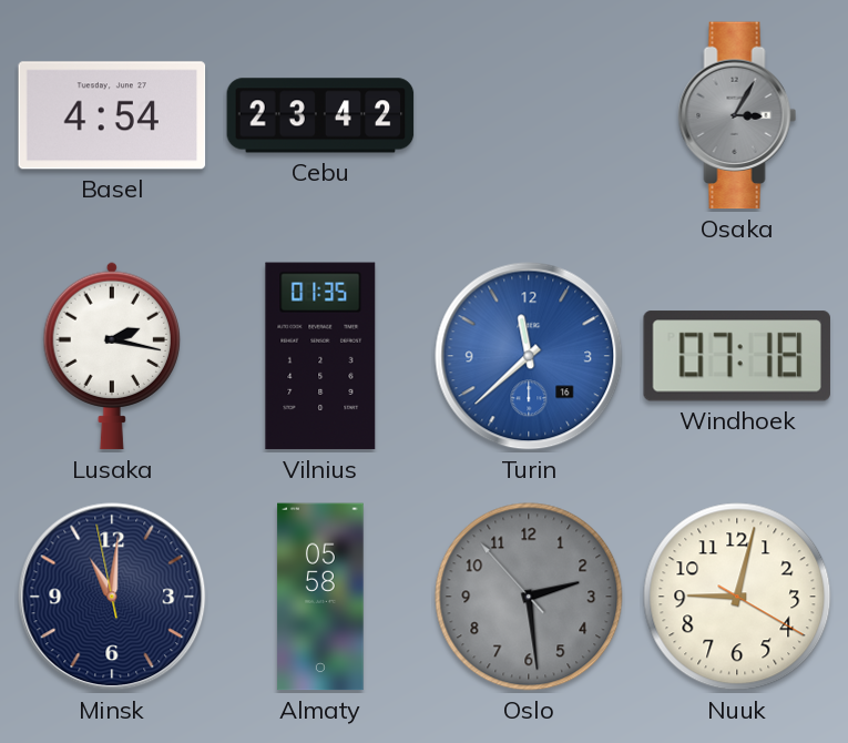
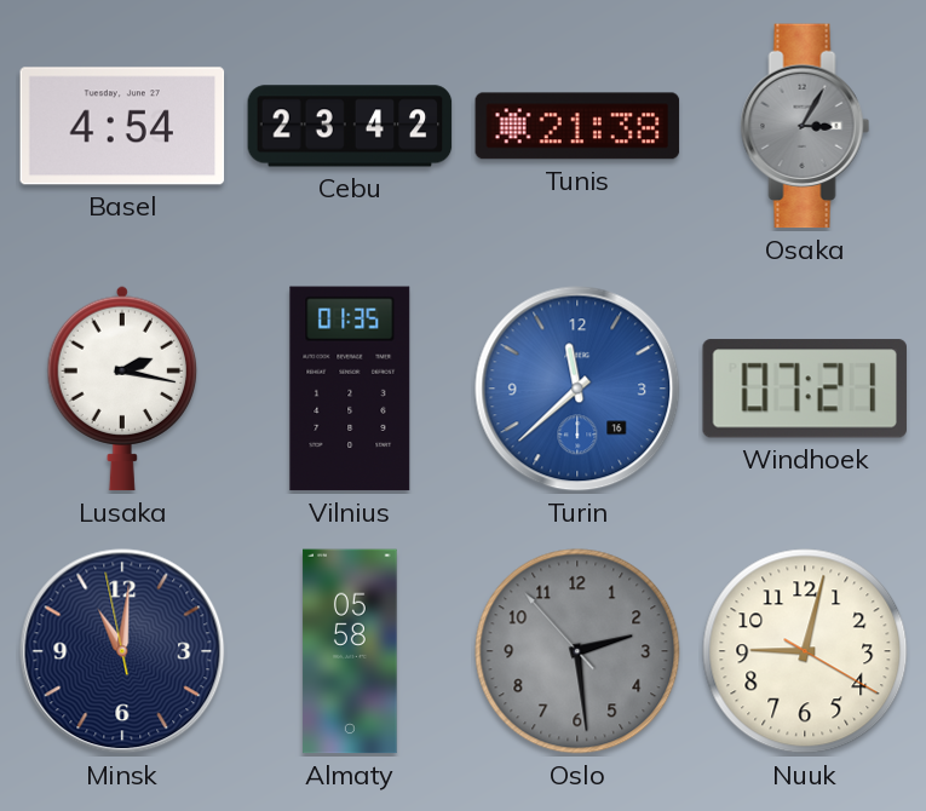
Tunis: none -> 21:38 (577, 126)
Windhoek: 07:18 -> 07:21 (805, 389)
